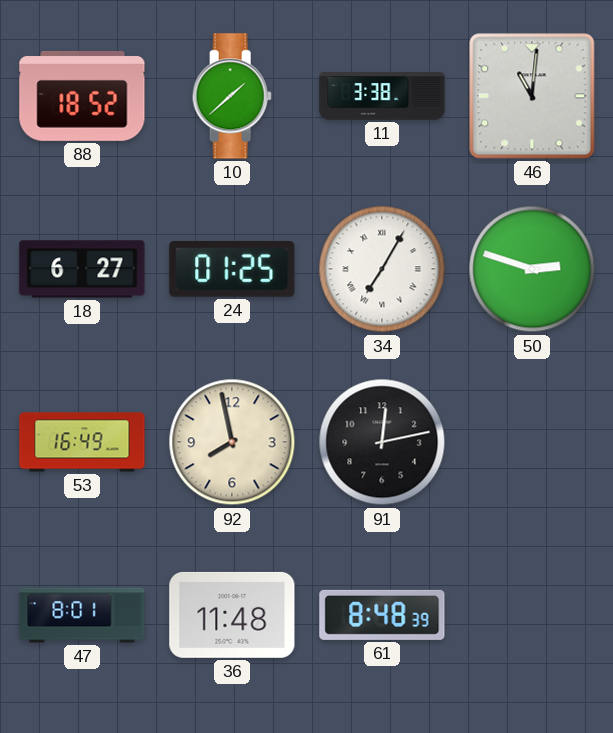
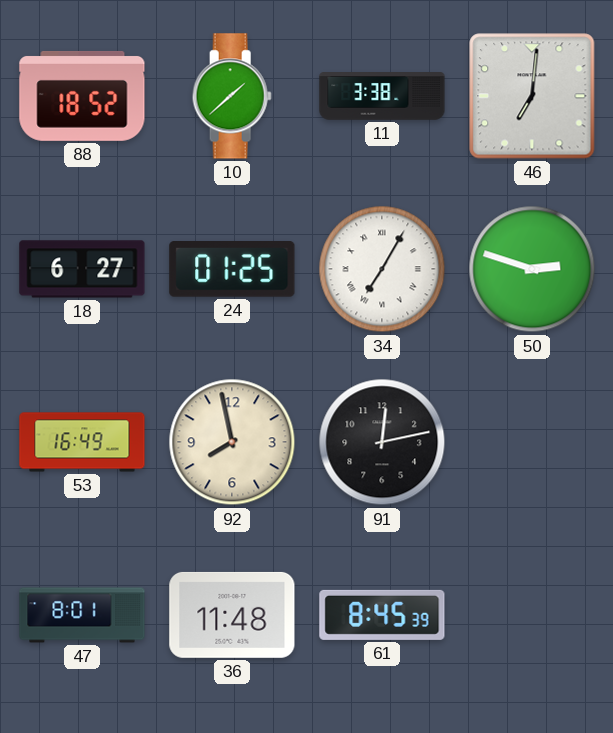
46: 11:01 -> 7:01 (532, 96)
61: 8:48 -> 8:45 (382, 615)
